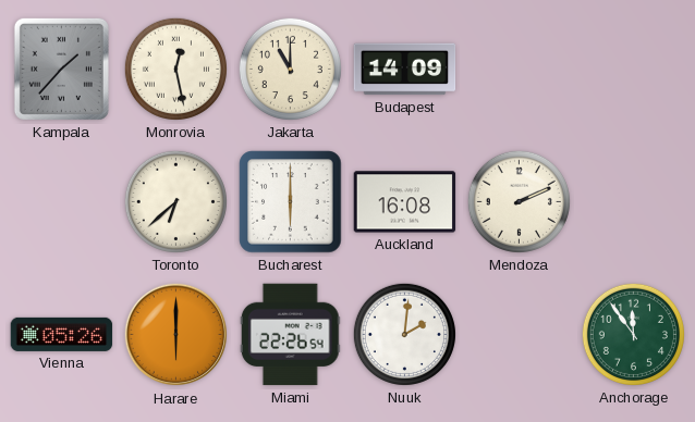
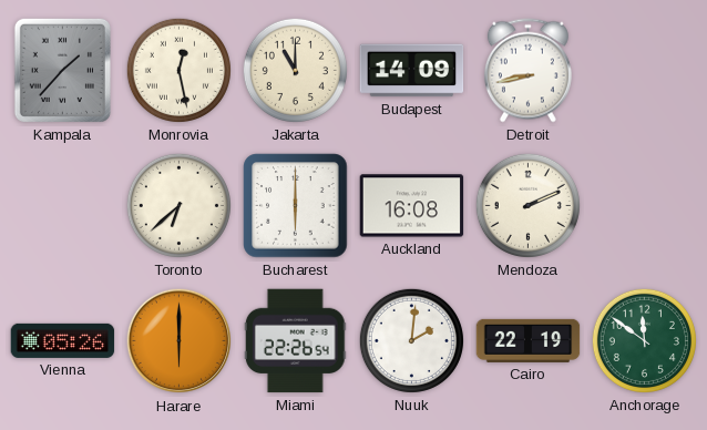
Detroit: none -> 8:43 (527, 71)
Cairo: none -> 22:19 (529, 340)
Anchorage: 11:54 -> 11:51 (644, 340)
